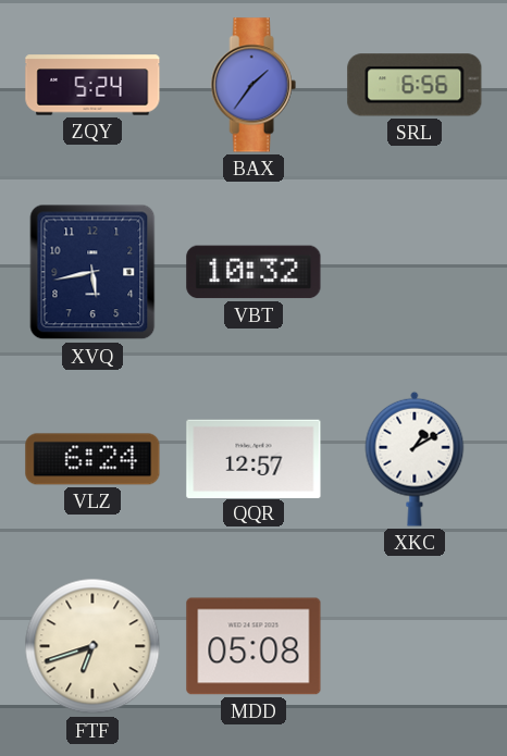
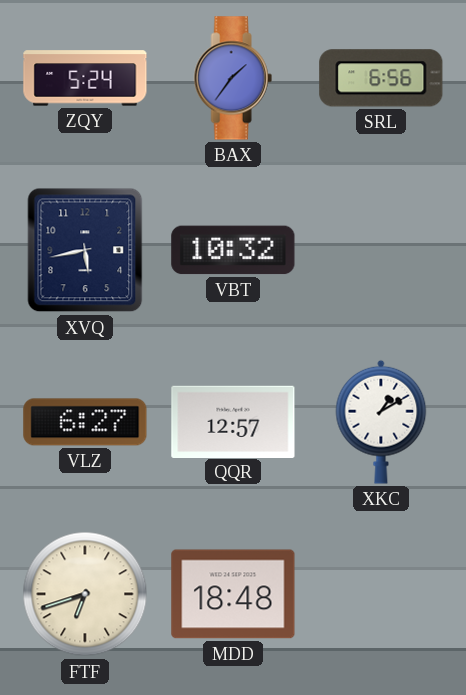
VLZ: 6:24 -> 6:27 (85, 422)
MDD: 05:08 -> 18:48 (233, 594)
